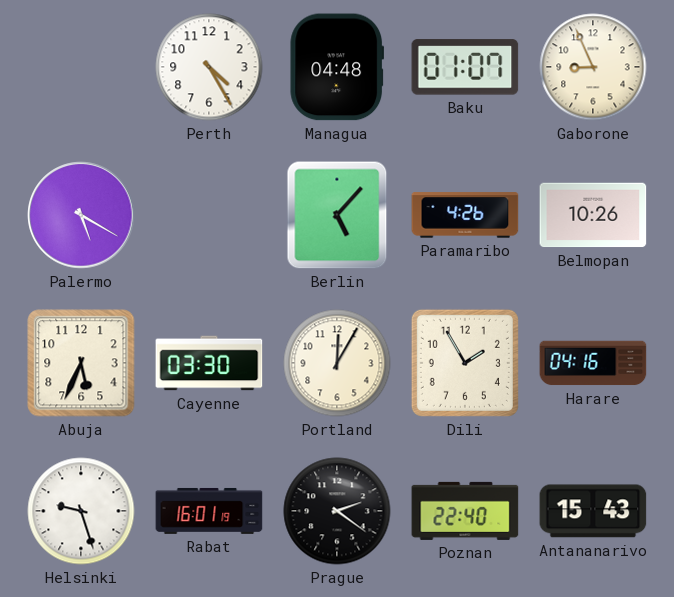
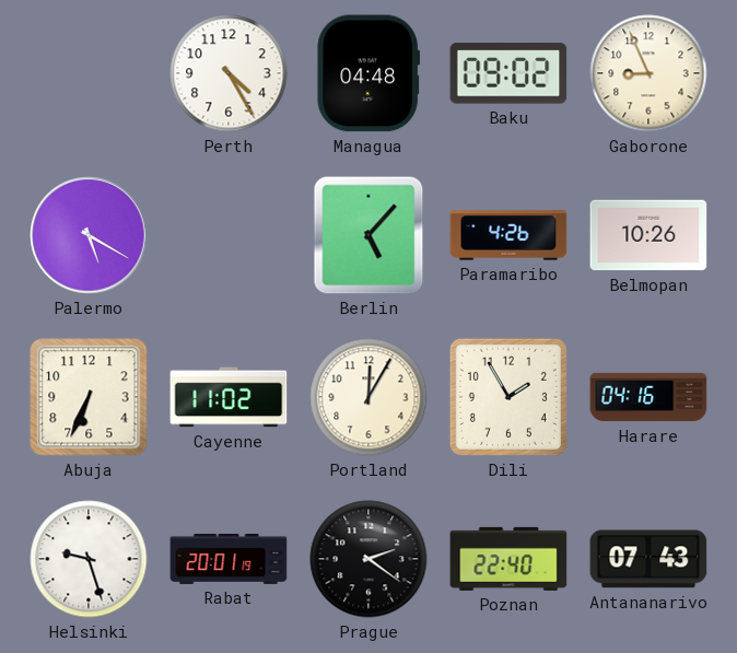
Baku: 01:07 -> 09:02 (508, 73)
Abuja: 5:34 -> 6:34 (89, 397)
Cayenne: 03:30 -> 11:02 (229, 397)
Rabat: 16:01 -> 20:01 (229, 559)
Antananarivo: 15:43 -> 07:43 (648, 559)
